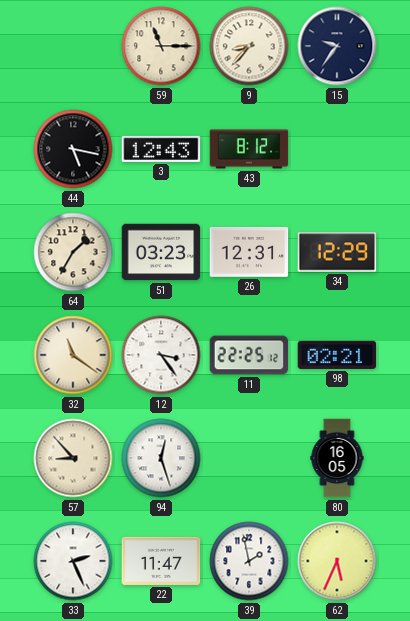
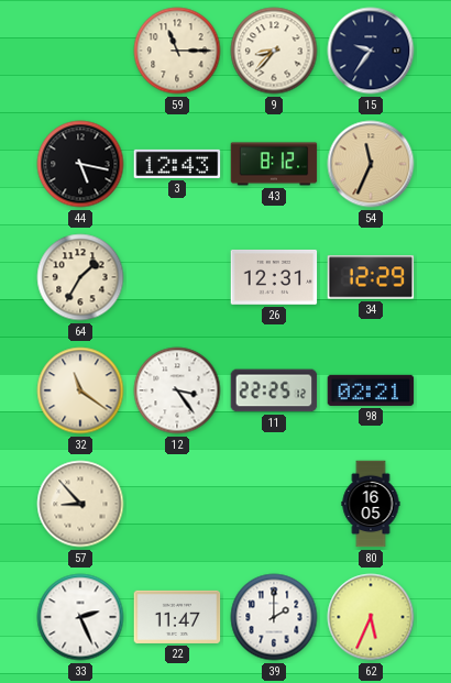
54: none -> 11:34 (371, 164)
51: 03:23 -> none (161, 252)
94: 12:27 -> none (161, 458)
39: 1:58 -> 2:00 (274, 617)
